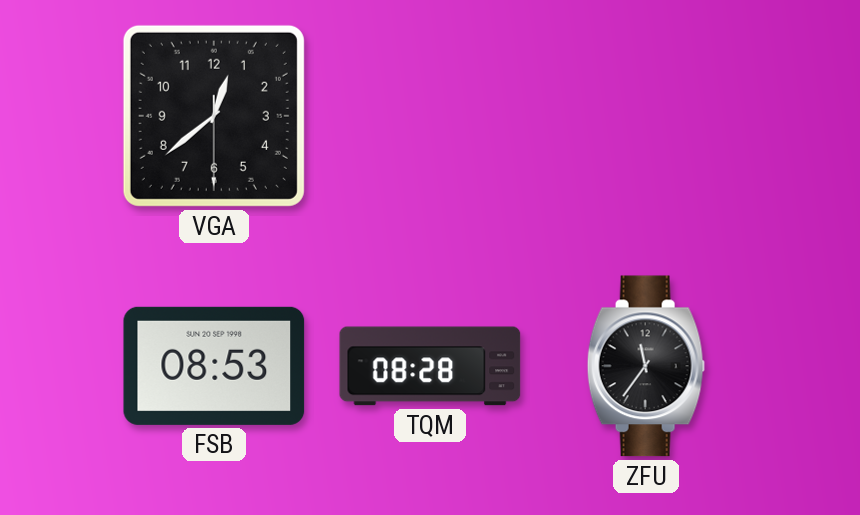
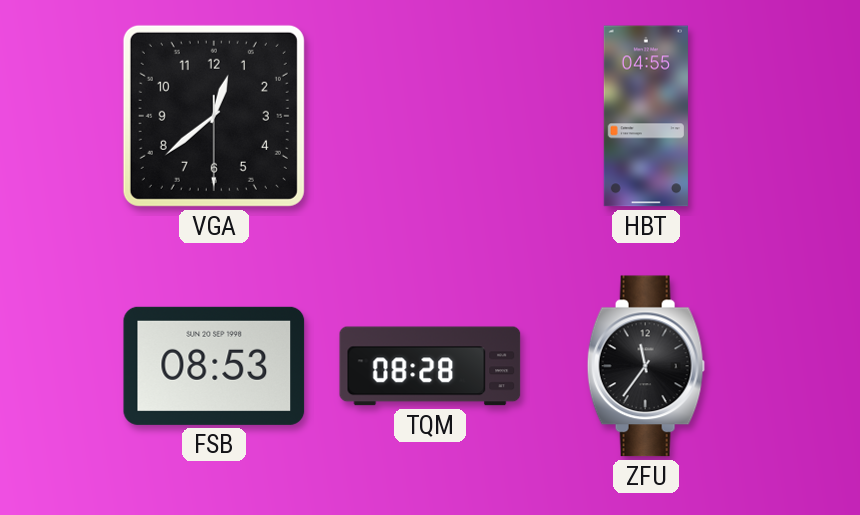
HBT: none -> 04:55 (646, 116)
